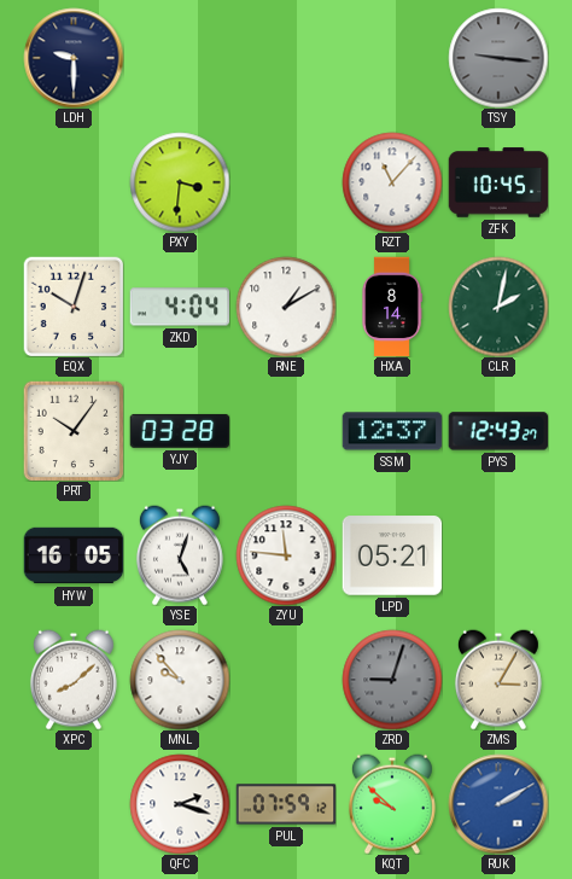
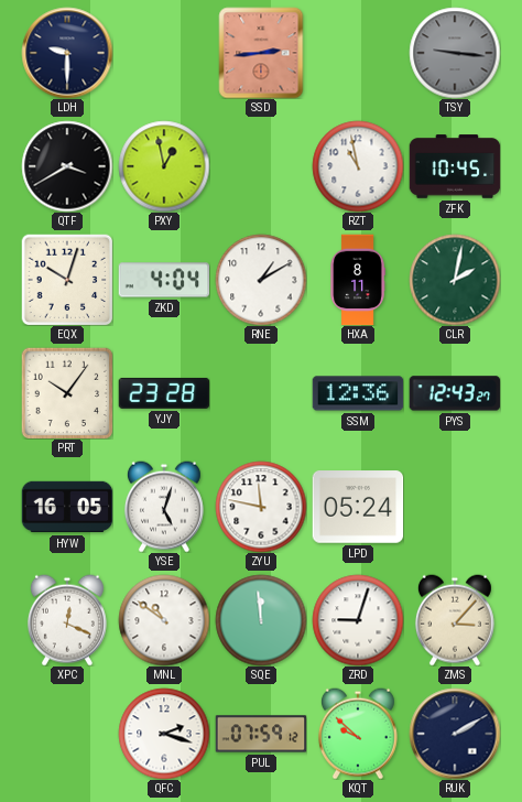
SSD: none -> 2:44 (261, 53)
QTF: none -> 3:40 (67, 166)
PXY: 3:31 -> 12:58 (164, 166)
RZT: 11:07 -> 10:58 (358, 166)
HXA: 8:14 -> 8:11 (358, 280)
YJY: 03:28 -> 23:28 (164, 393)
SSM: 12:37 -> 12:36 (358, 393)
ZYU: 11:46 -> 11:47 (261, 507)
LPD: 05:21 -> 05:24 (358, 507)
XPC: 8:08 -> 12:19 (67, 620)
MNL: 9:53 -> 10:51 (164, 620)
SQE: none -> 11:59 (261, 620)
ZRD dial: grey -> white (358, 620)
ZMS: 3:05 -> 3:07 (455, 620)
RUK dial: blue -> navy (455, 734)
